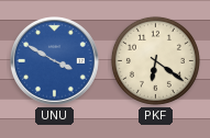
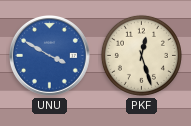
PKF: 6:21 -> 12:27 (141, 55)
